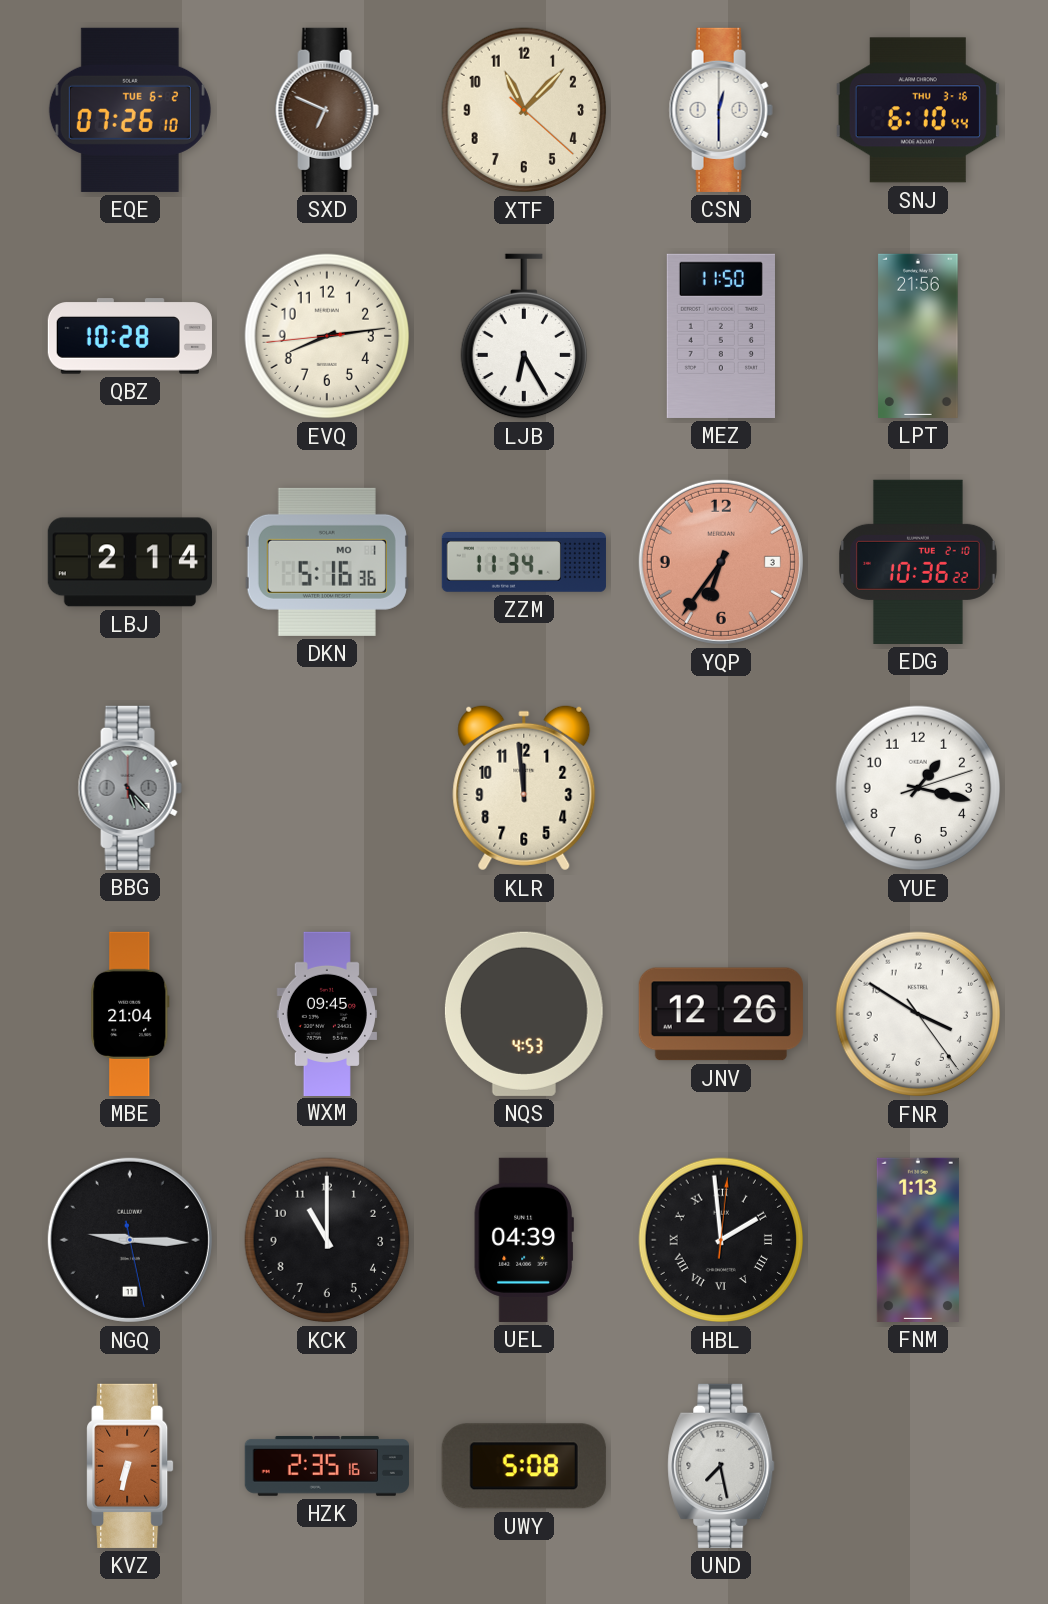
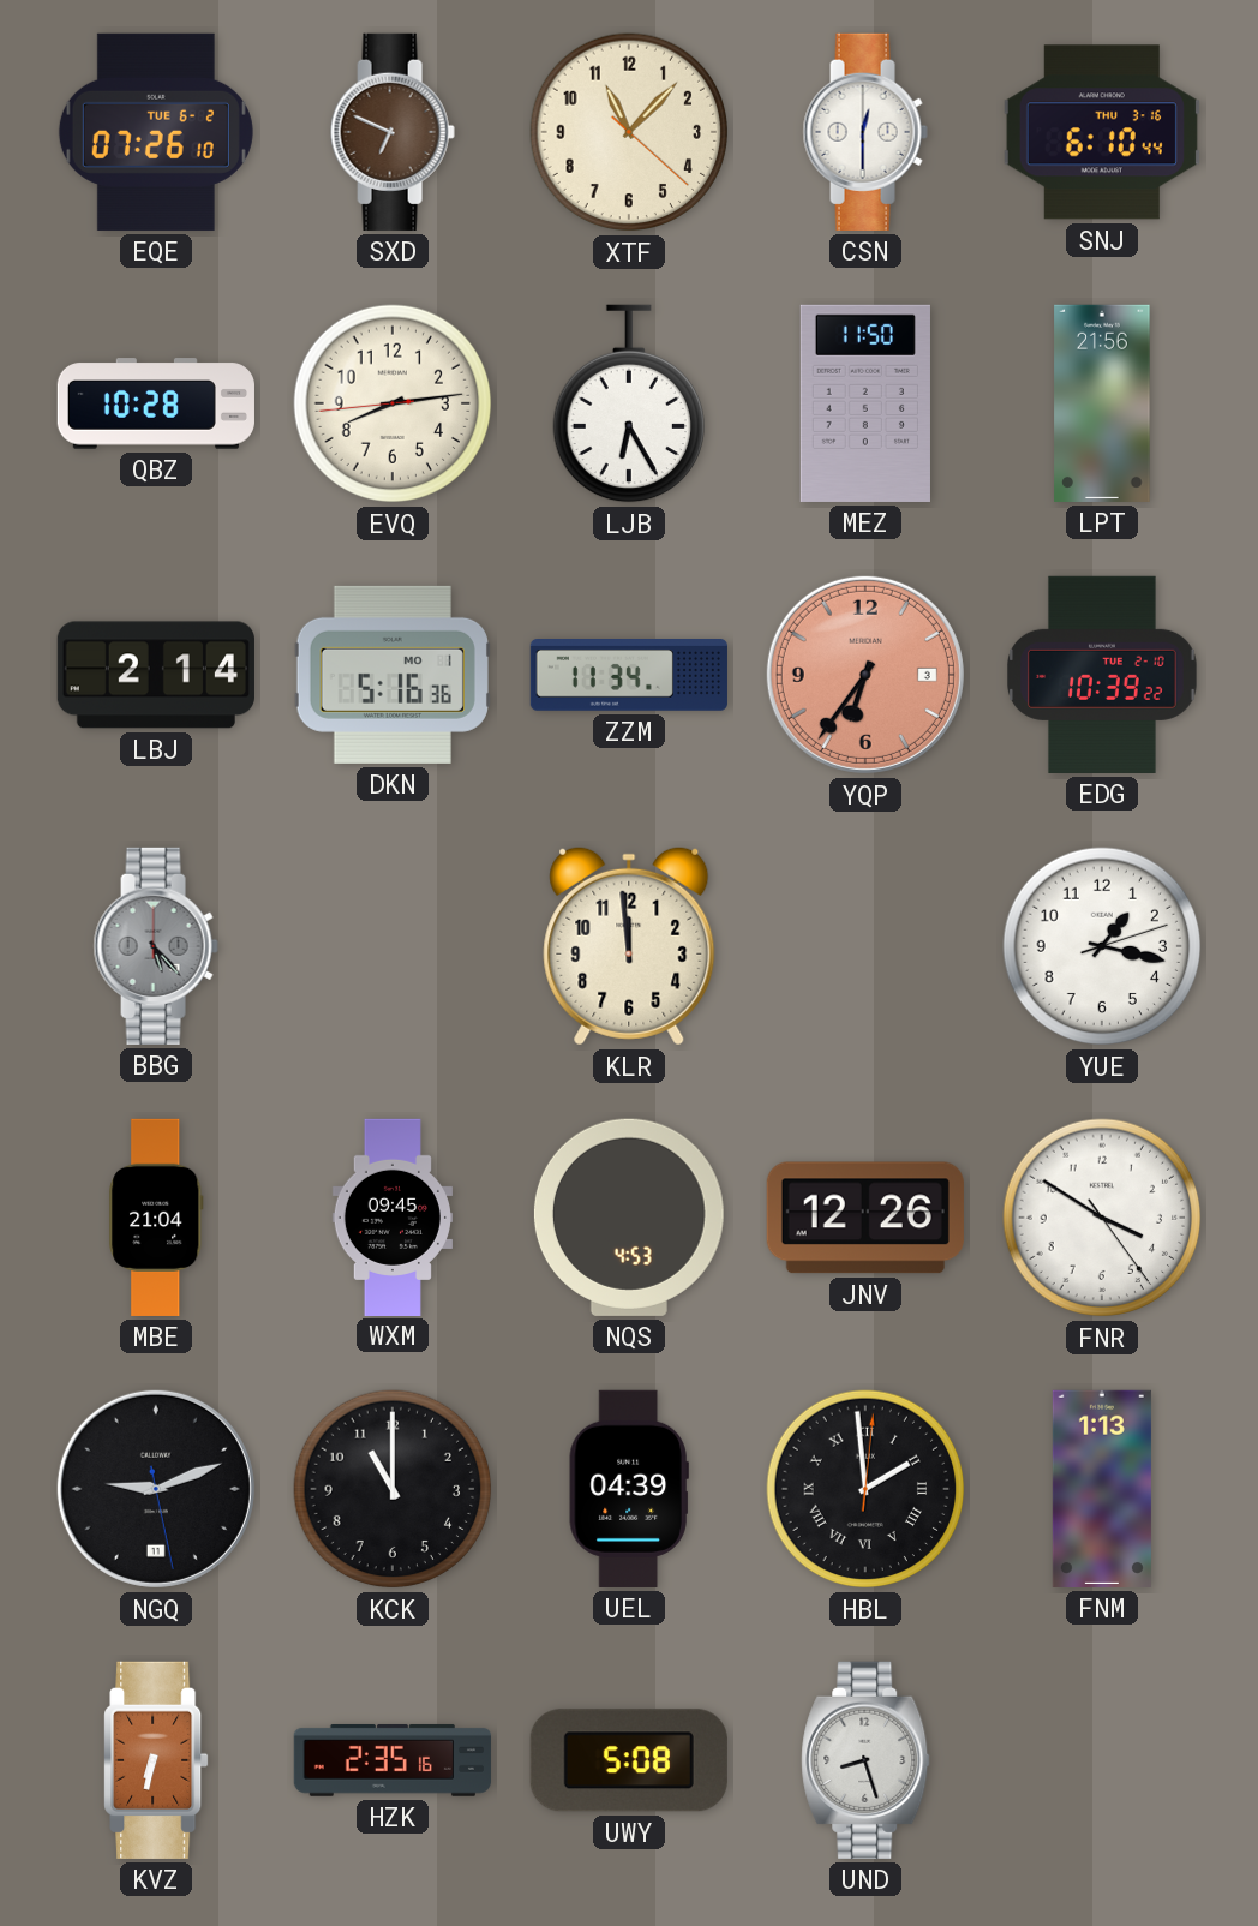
EDG: 10:36 -> 10:39 (1102, 675)
NGQ: 9:15 -> 9:11 (156, 1489)
UND: 7:28 -> 8:27 (865, 1760)
